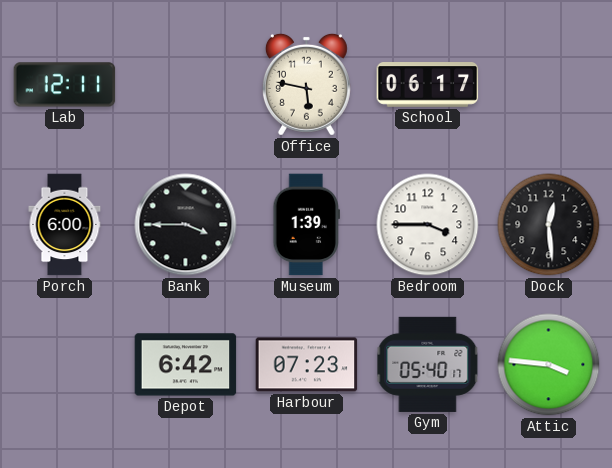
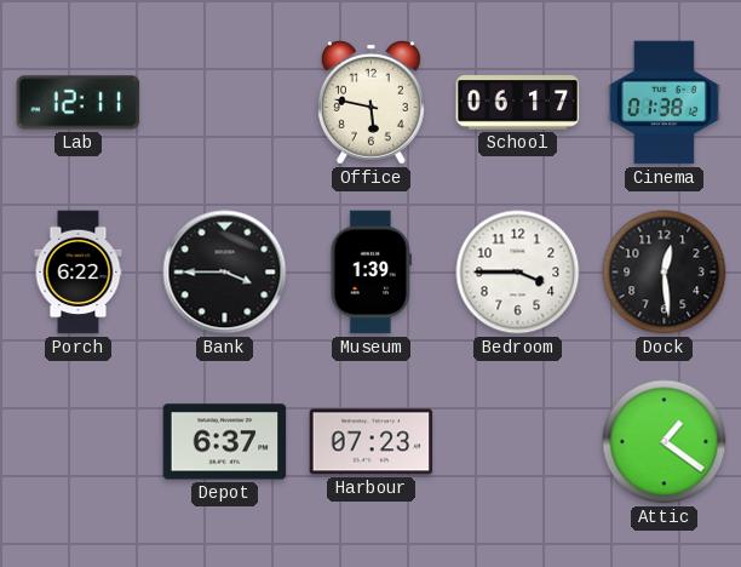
Cinema: none -> 01:38 (664, 103)
Porch: 6:00 -> 6:22 (79, 273)
Depot: 6:42 -> 6:37 (225, 442)
Gym: 05:40 -> none (428, 364)
Attic: 3:46 -> 1:21 (665, 442)
